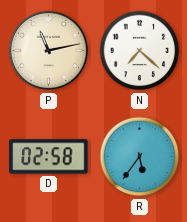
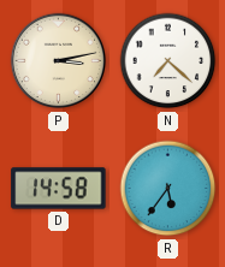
P: 11:13 -> 3:13 (59, 61)
D: 02:58 -> 14:58 (59, 189)
